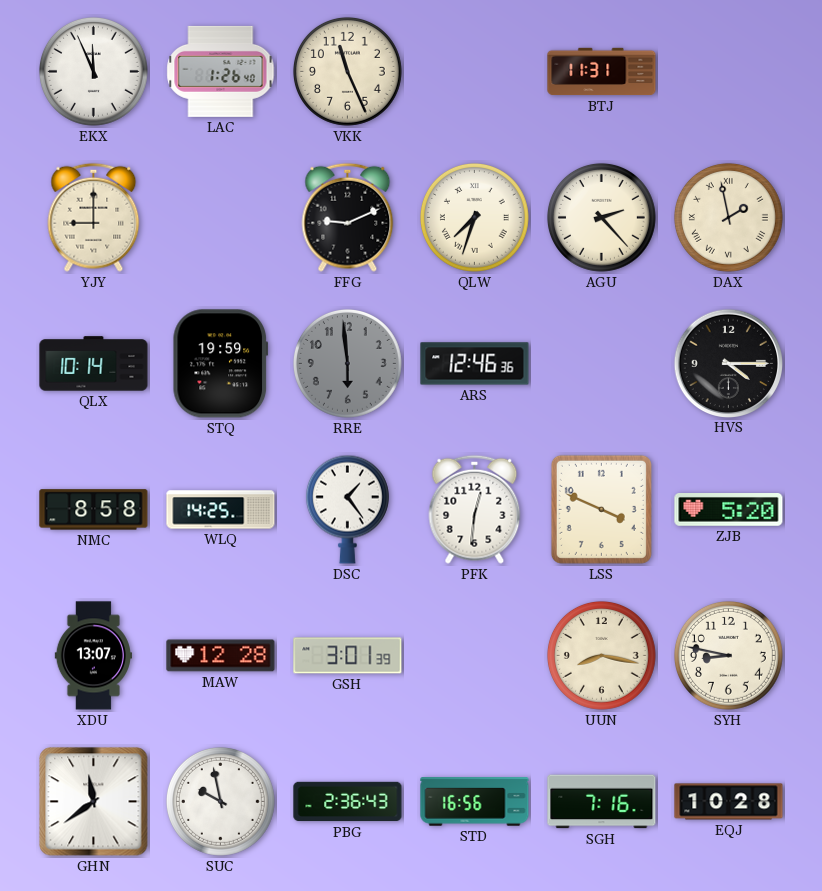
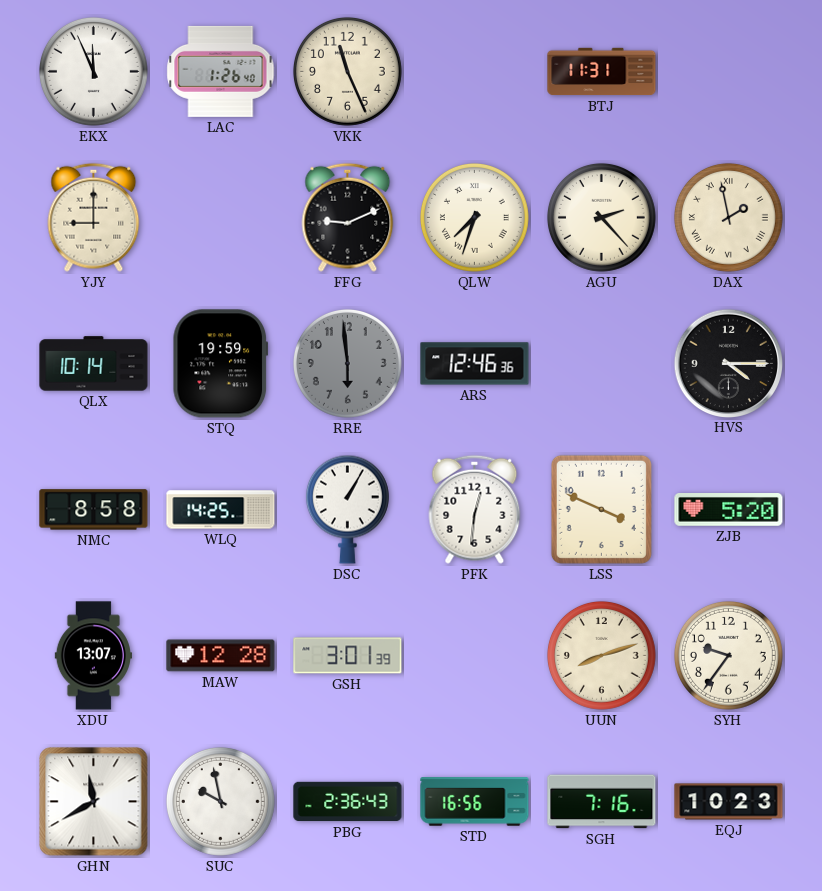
DSC: 1:24 -> 1:05 (347, 509)
UUN: 8:17 -> 8:12 (601, 655)
SYH: 8:47 -> 9:36 (728, 655)
GHN: 11:39 -> 11:40 (94, 802)
EQJ: 10:28 -> 10:23 (729, 802)
